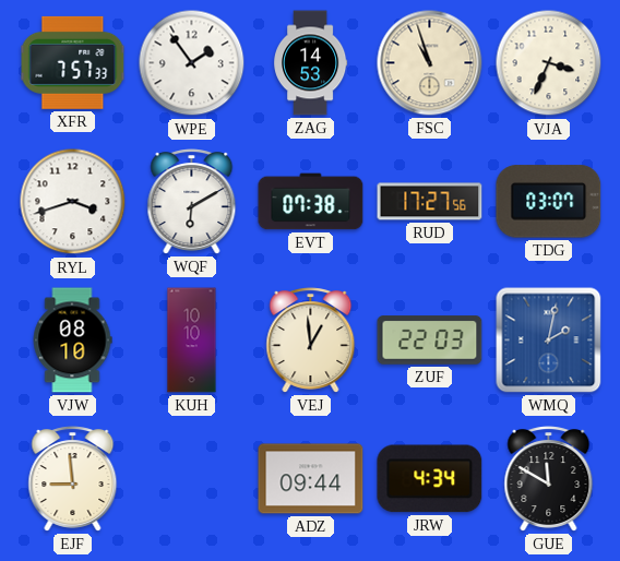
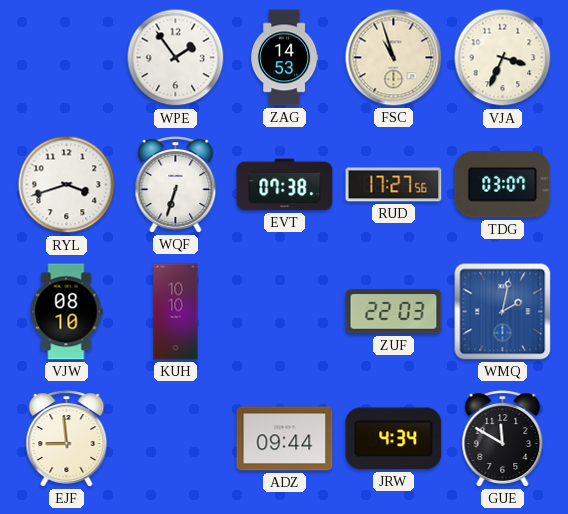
XFR: 7:57 -> none (73, 62)
WQF: 6:10 -> 6:33 (176, 185)
VEJ: 12:59 -> none (311, 341)
